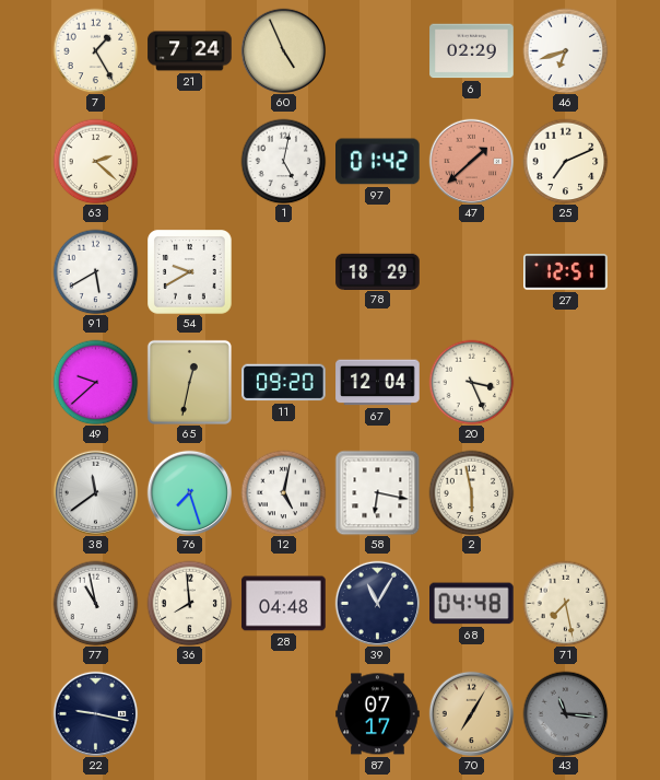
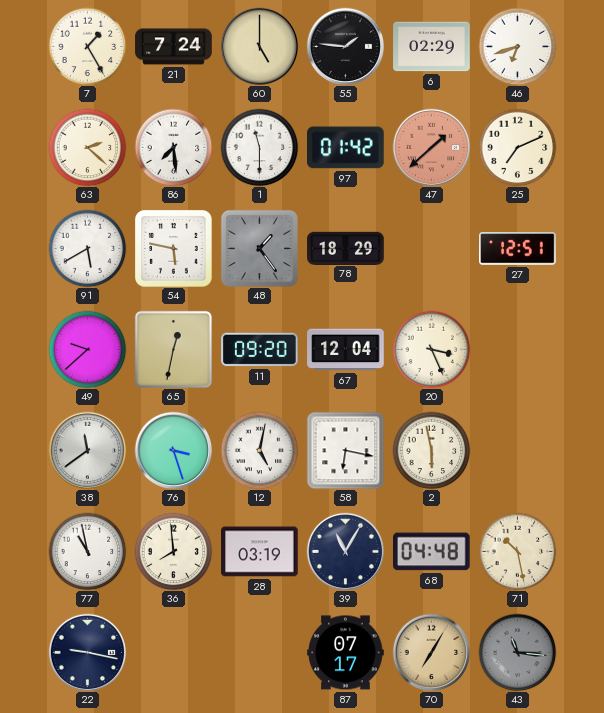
60: 4:56 -> 5:00 (259, 46)
55: none -> 1:46 (345, 46)
86: none -> 7:29 (173, 147)
1: 5:02 -> 11:30 (259, 147)
54: 9:40 -> 5:47 (174, 249)
48: none -> 1:24 (259, 248)
76: 7:27 -> 3:27 (173, 450)
28: 04:48 -> 03:19 (260, 552)
71: 7:28 -> 10:28 (517, 551)
